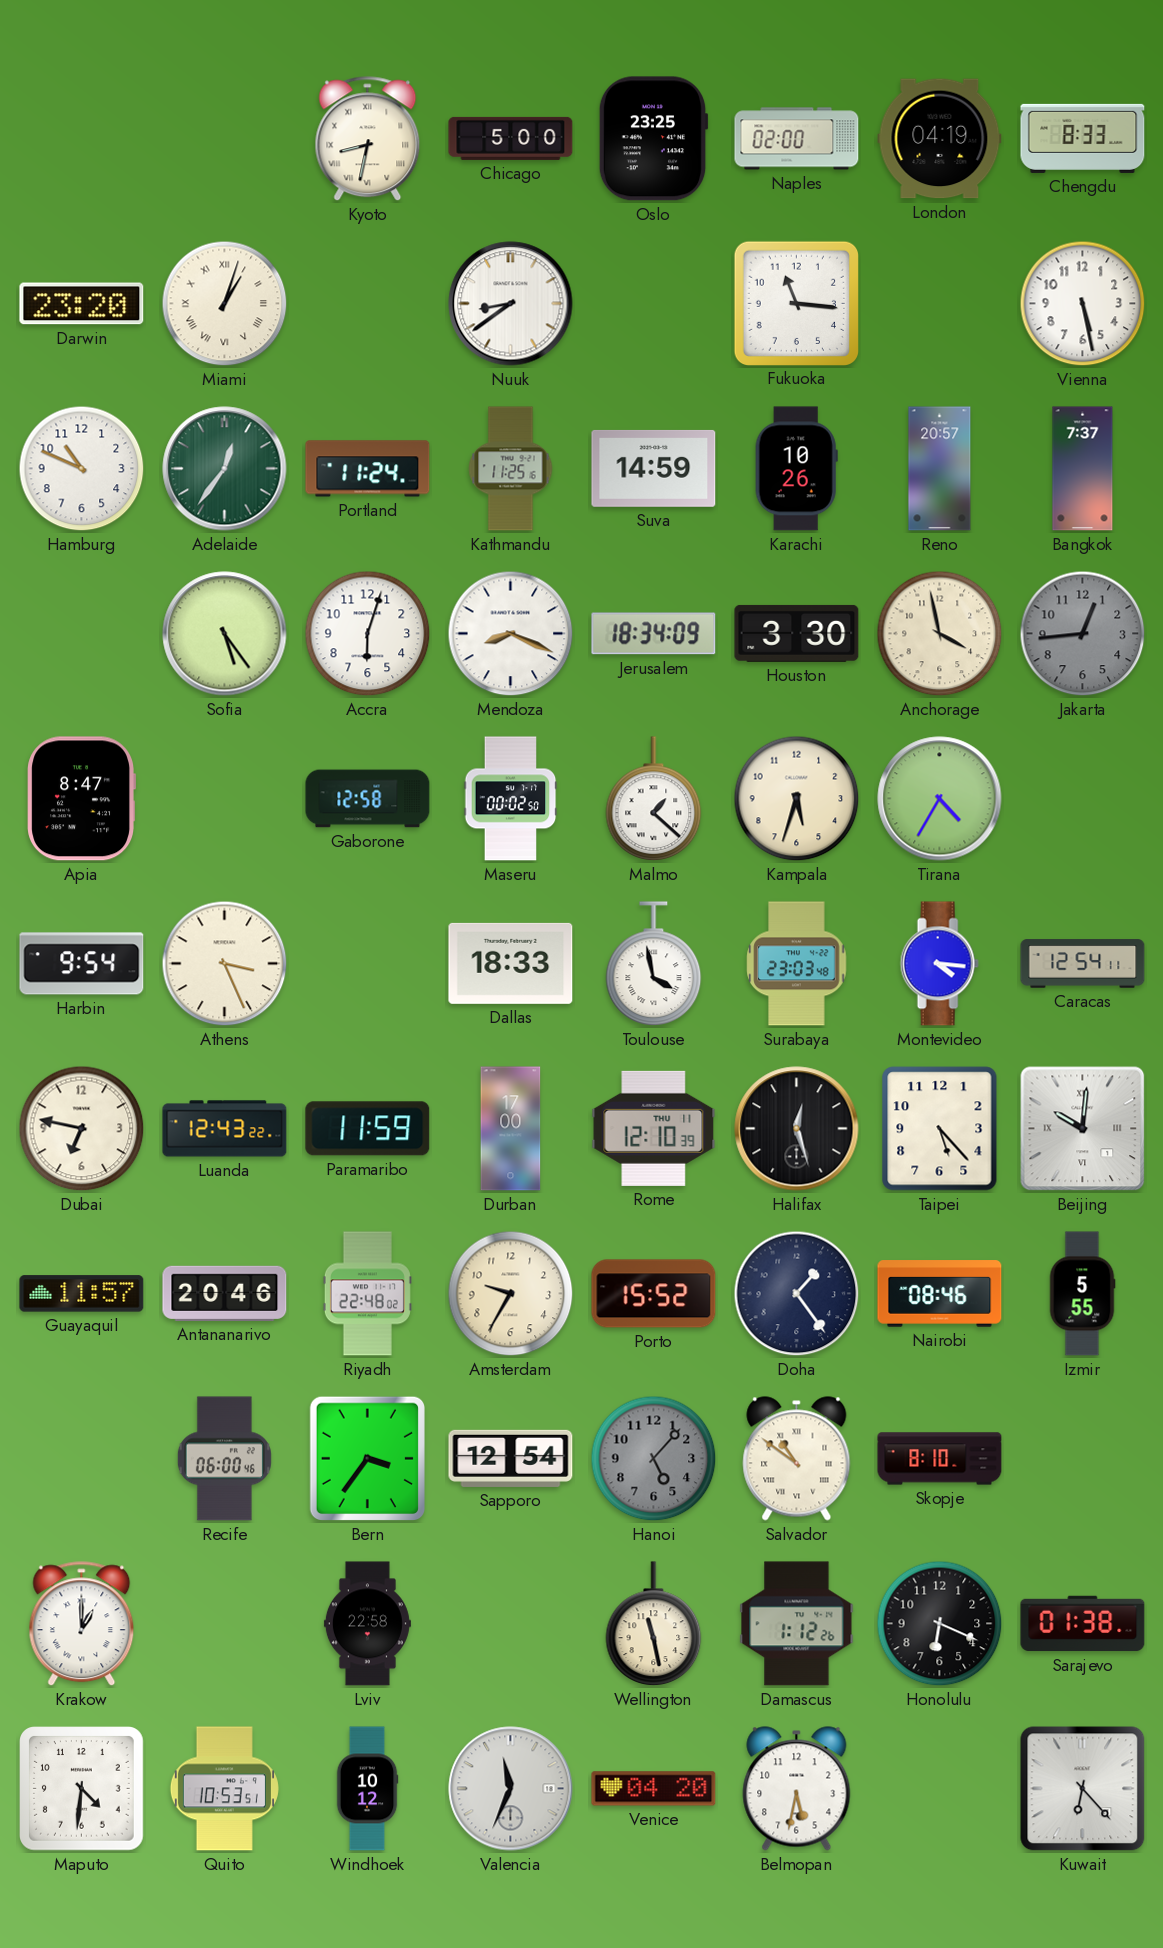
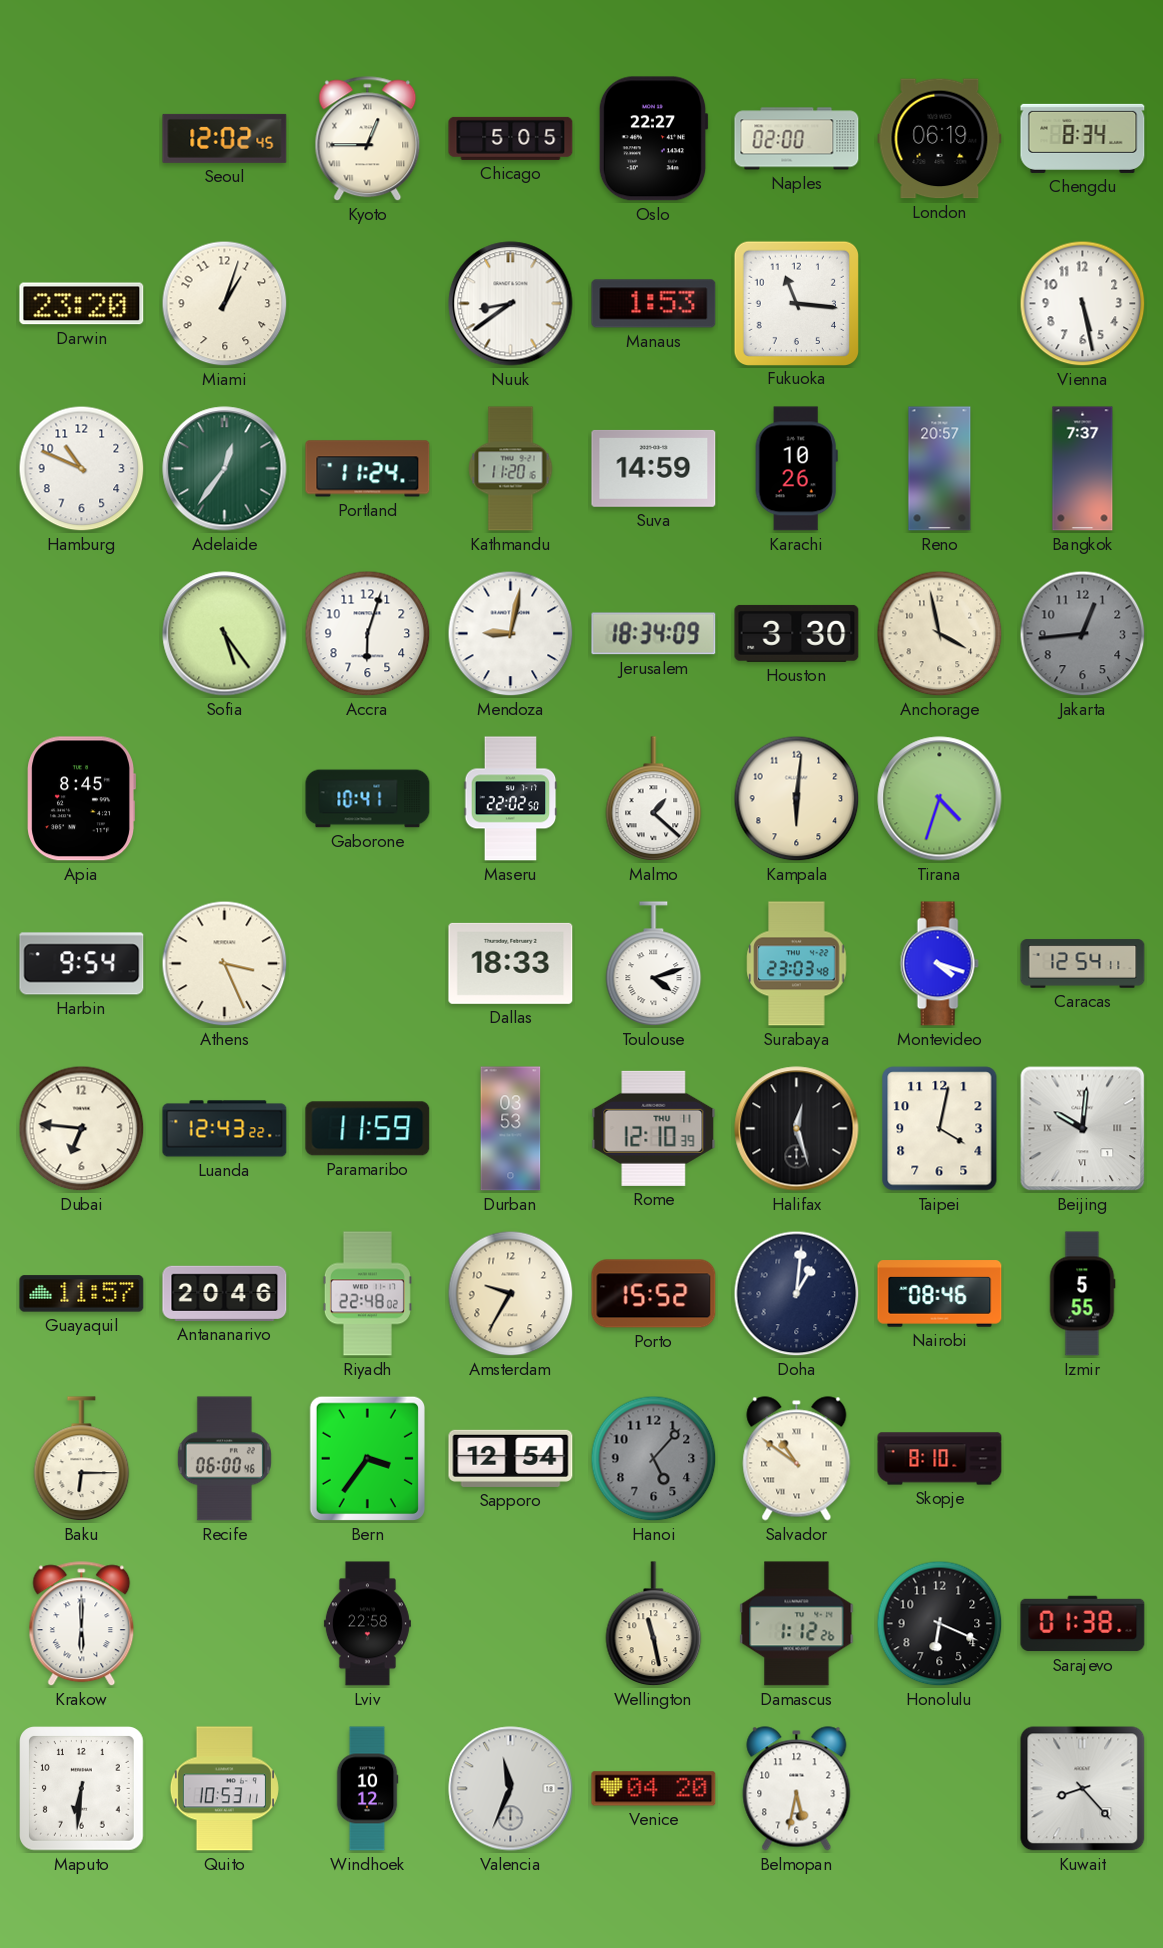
Seoul: none -> 12:02 (225, 138)
Kyoto: 8:32 -> 12:45 (368, 139)
Chicago: 5:00 -> 5:05 (511, 138)
Oslo: 23:25 -> 22:27 (653, 139)
London: 04:19 -> 06:19 (940, 139)
Chengdu: 8:33 -> 8:34 (1083, 138)
Miami numerals: Roman -> Arabic (225, 304)
Manaus: none -> 1:53 (654, 304)
Kathmandu: 11:25 -> 11:20 (511, 469)
Mendoza: 8:19 -> 9:02 (511, 634)
Apia: 8:47 -> 8:45 (81, 799)
Gaborone: 12:58 -> 10:41 (368, 799)
Maseru: 00:02 -> 22:02 (511, 799)
Kampala: 5:33 -> 6:01 (797, 799)
Tirana: 4:35 -> 4:33 (940, 799)
Toulouse: 3:58 -> 4:12 (654, 964)
Montevideo: 4:16 -> 4:18 (939, 964)
Dubai: 6:47 -> 6:46 (82, 1129)
Durban: 17:00 -> 03:53 (511, 1129)
Taipei: 5:23 -> 4:02 (940, 1129)
Doha: 1:24 -> 1:01 (797, 1294)
Baku: none -> 6:15 (82, 1459)
Krakow: 1:00 -> 6:00 (82, 1624)
Maputo: 4:31 -> 6:31 (82, 1789)
Quito: 10:53:51 -> 10:53:11 (224, 1789)
Kuwait: 6:23 -> 8:23 (1083, 1789)
